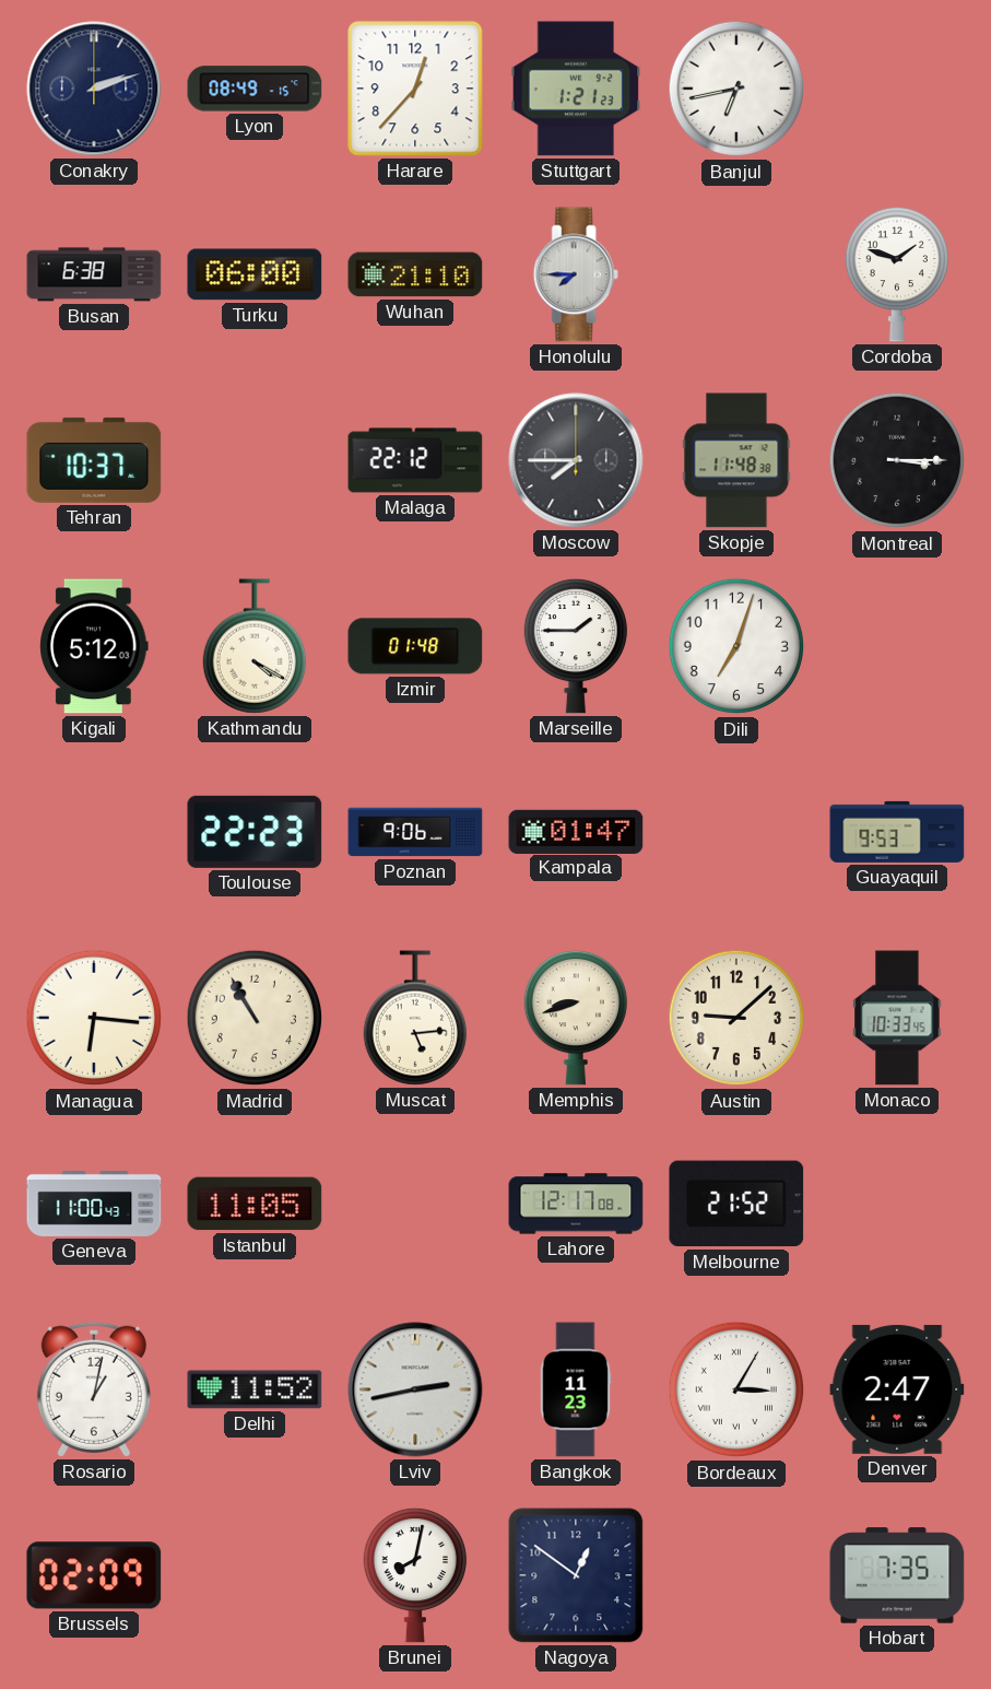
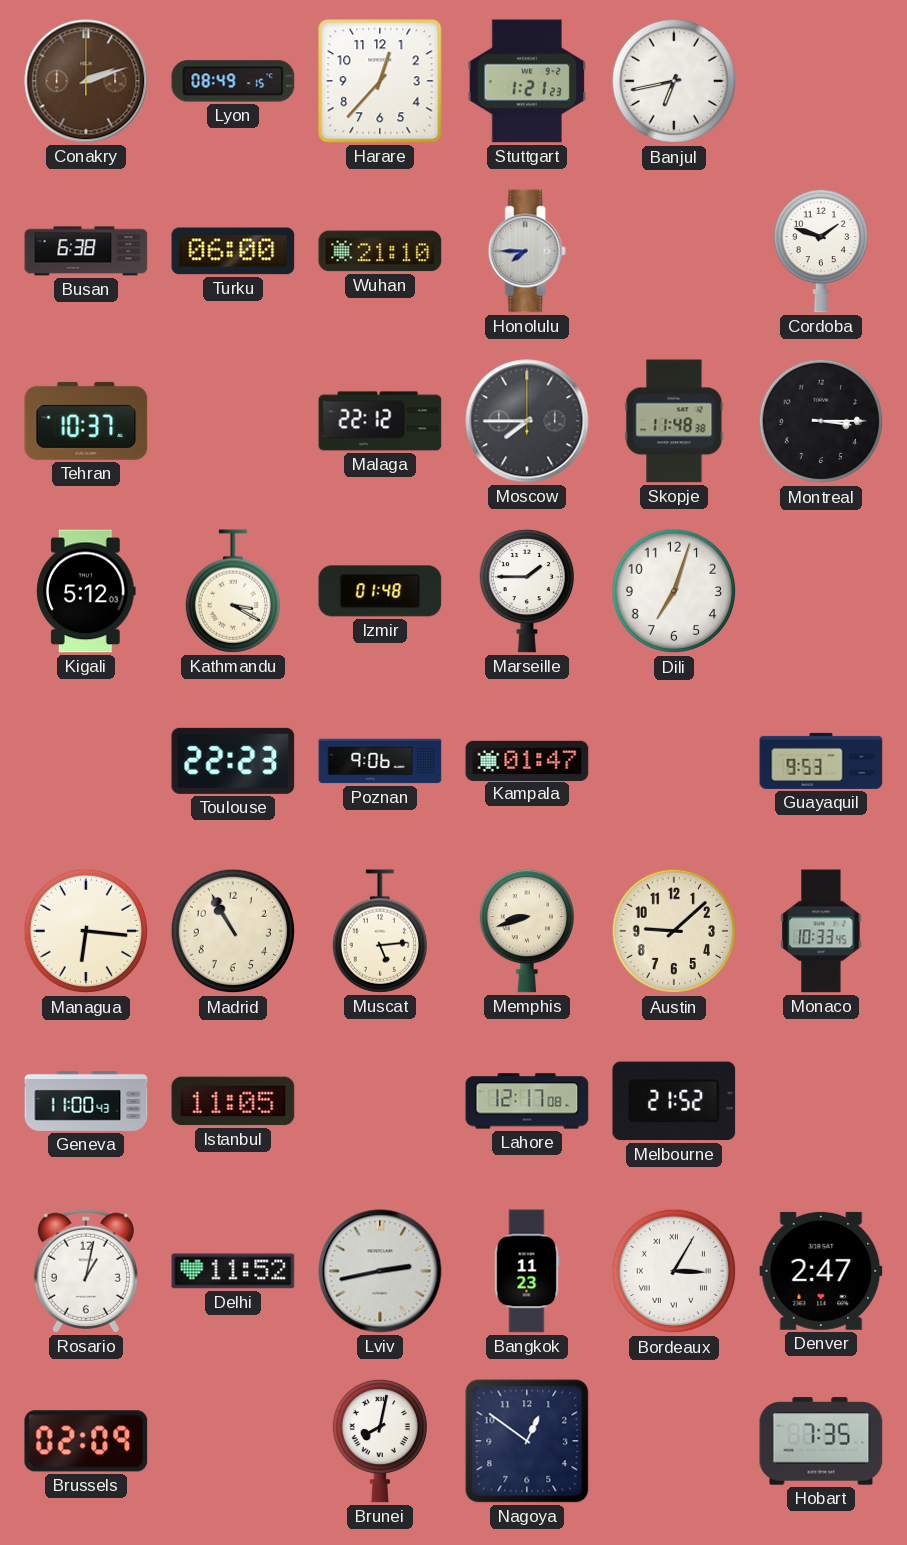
Conakry dial: navy -> brown (86, 81)
Kathmandu: 4:20 -> 3:20 (232, 591)
